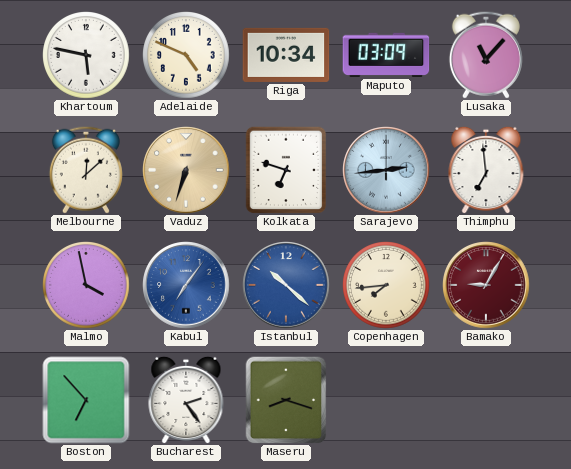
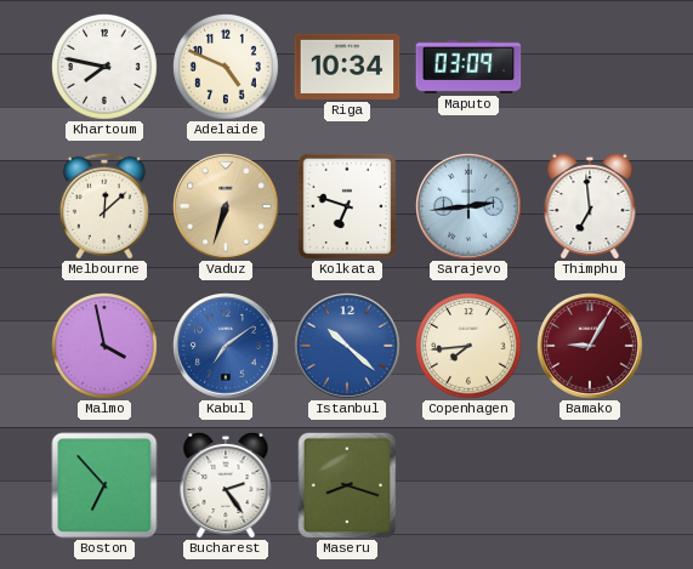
Khartoum: 5:47 -> 7:47 (106, 68)
Lusaka: 11:07 -> none (486, 55)
Kabul: 7:06 -> 7:09 (226, 346)
